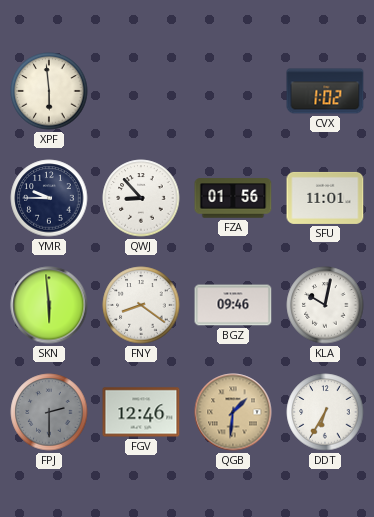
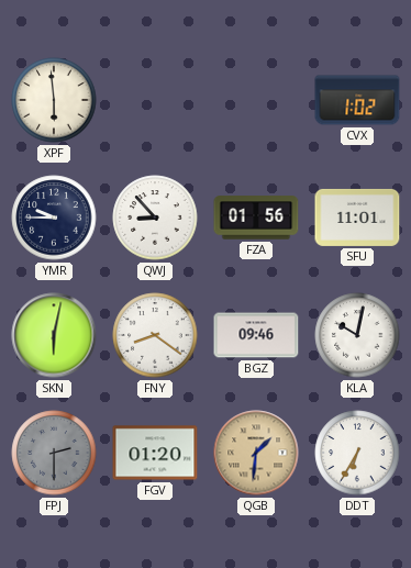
SKN: 5:59 -> 6:02 (54, 335)
FGV: 12:46 -> 01:20 (155, 453)
